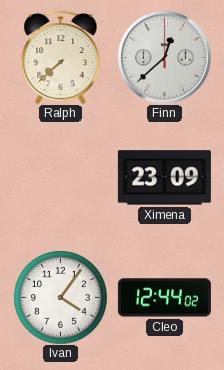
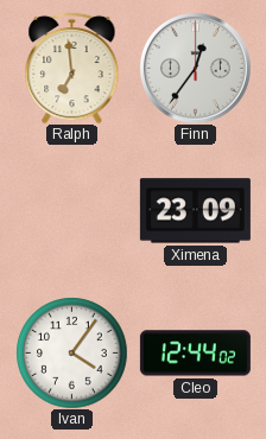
Ralph: 7:38 -> 6:59 (72, 68)
Finn: 12:38 -> 12:36 (195, 68)
